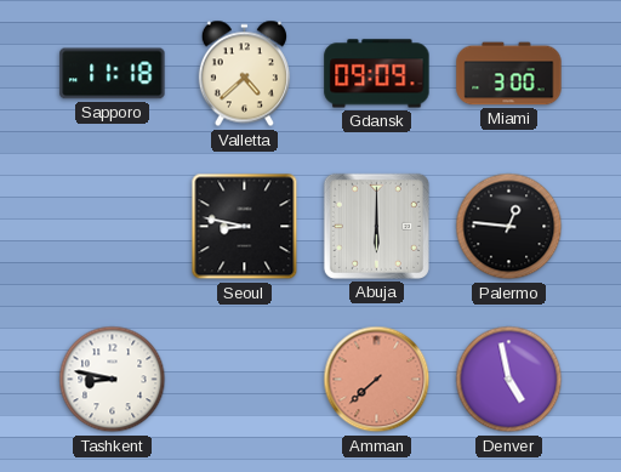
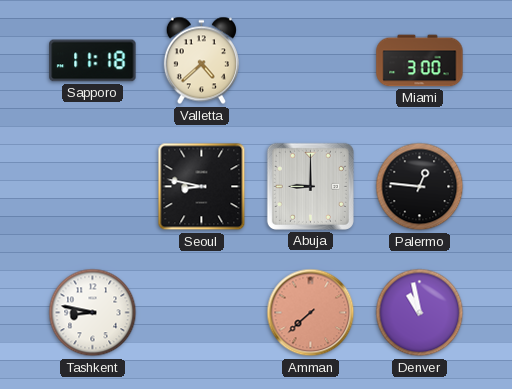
Gdansk: 09:09 -> none (377, 74)
Abuja: 6:00 -> 9:00 (310, 186)
Denver: 4:58 -> 10:58 (420, 313)
